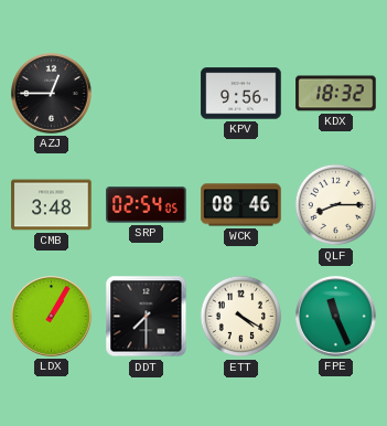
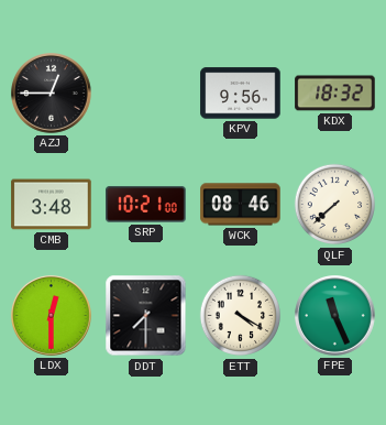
SRP: 02:54 -> 10:21 (146, 205)
QLF: 8:15 -> 7:38 (335, 205)
LDX: 1:05 -> 12:30 (52, 316)
